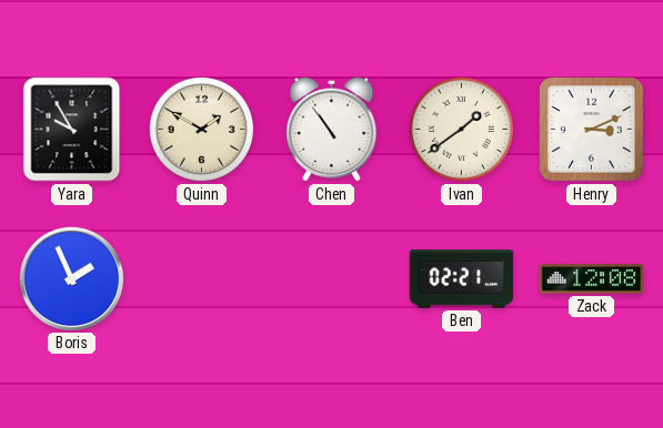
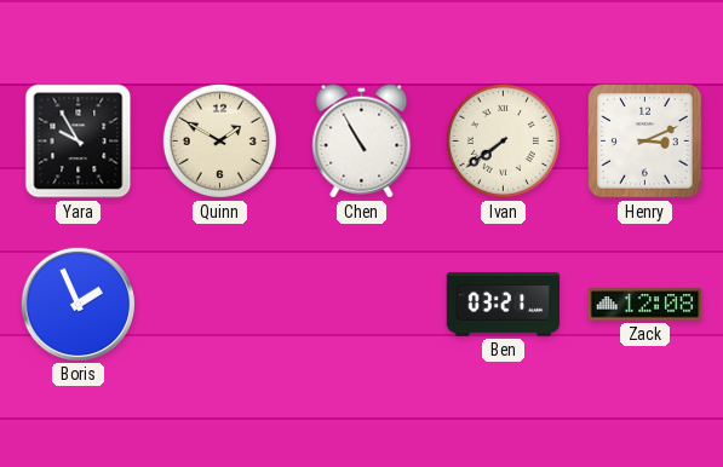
Chen: 10:54 -> 10:55 (362, 142)
Ivan: 1:39 -> 7:39 (503, 140)
Ben: 02:21 -> 03:21 (504, 305)
